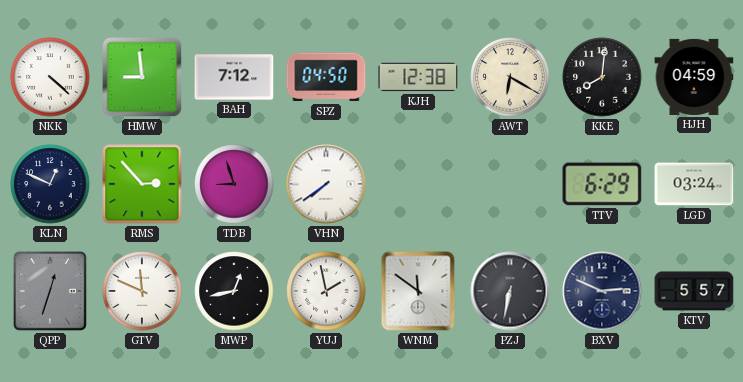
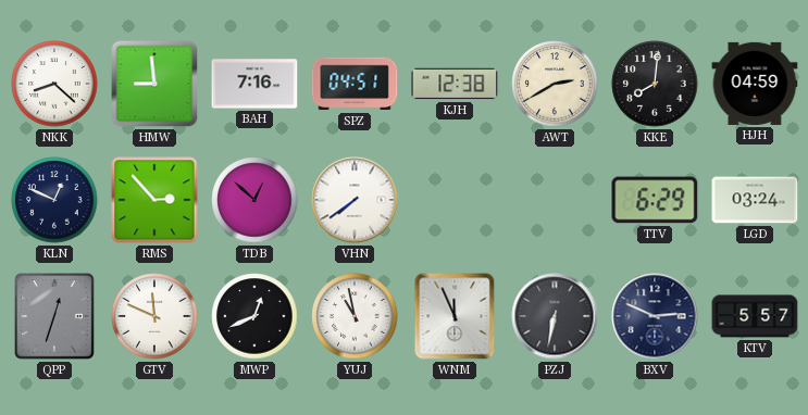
NKK: 4:22 -> 8:22 (54, 84)
BAH: 7:12 -> 7:16 (254, 84)
SPZ: 04:50 -> 04:51 (355, 84)
AWT: 6:20 -> 2:40 (555, 84)
TDB: 8:57 -> 12:52 (254, 200)
MWP: 12:43 -> 12:41 (254, 316)
YUJ: 1:58 -> 10:58 (355, 316)
WNM: 11:51 -> 11:56 (455, 316)
